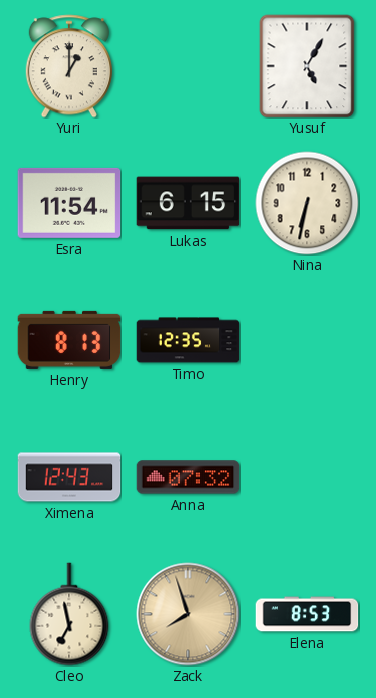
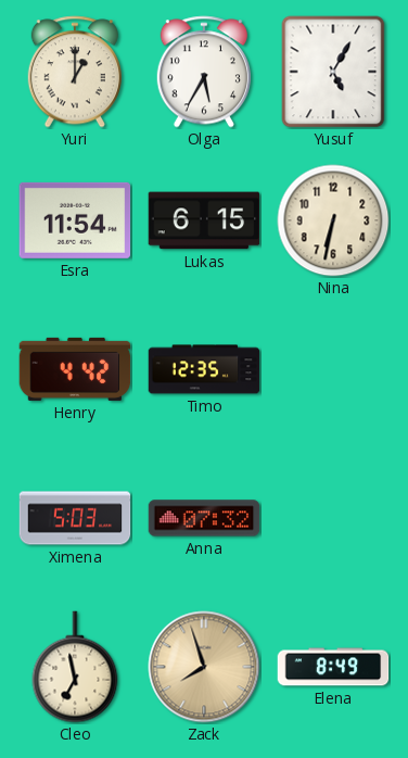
Olga: none -> 5:35 (203, 72)
Henry: 8:13 -> 4:42 (75, 369)
Ximena: 12:43 -> 5:03 (75, 518)
Elena: 8:53 -> 8:49 (333, 667)
